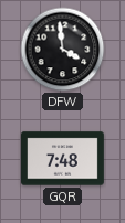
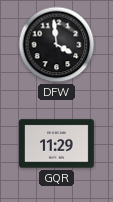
GQR: 7:48 -> 11:29 (57, 144)
